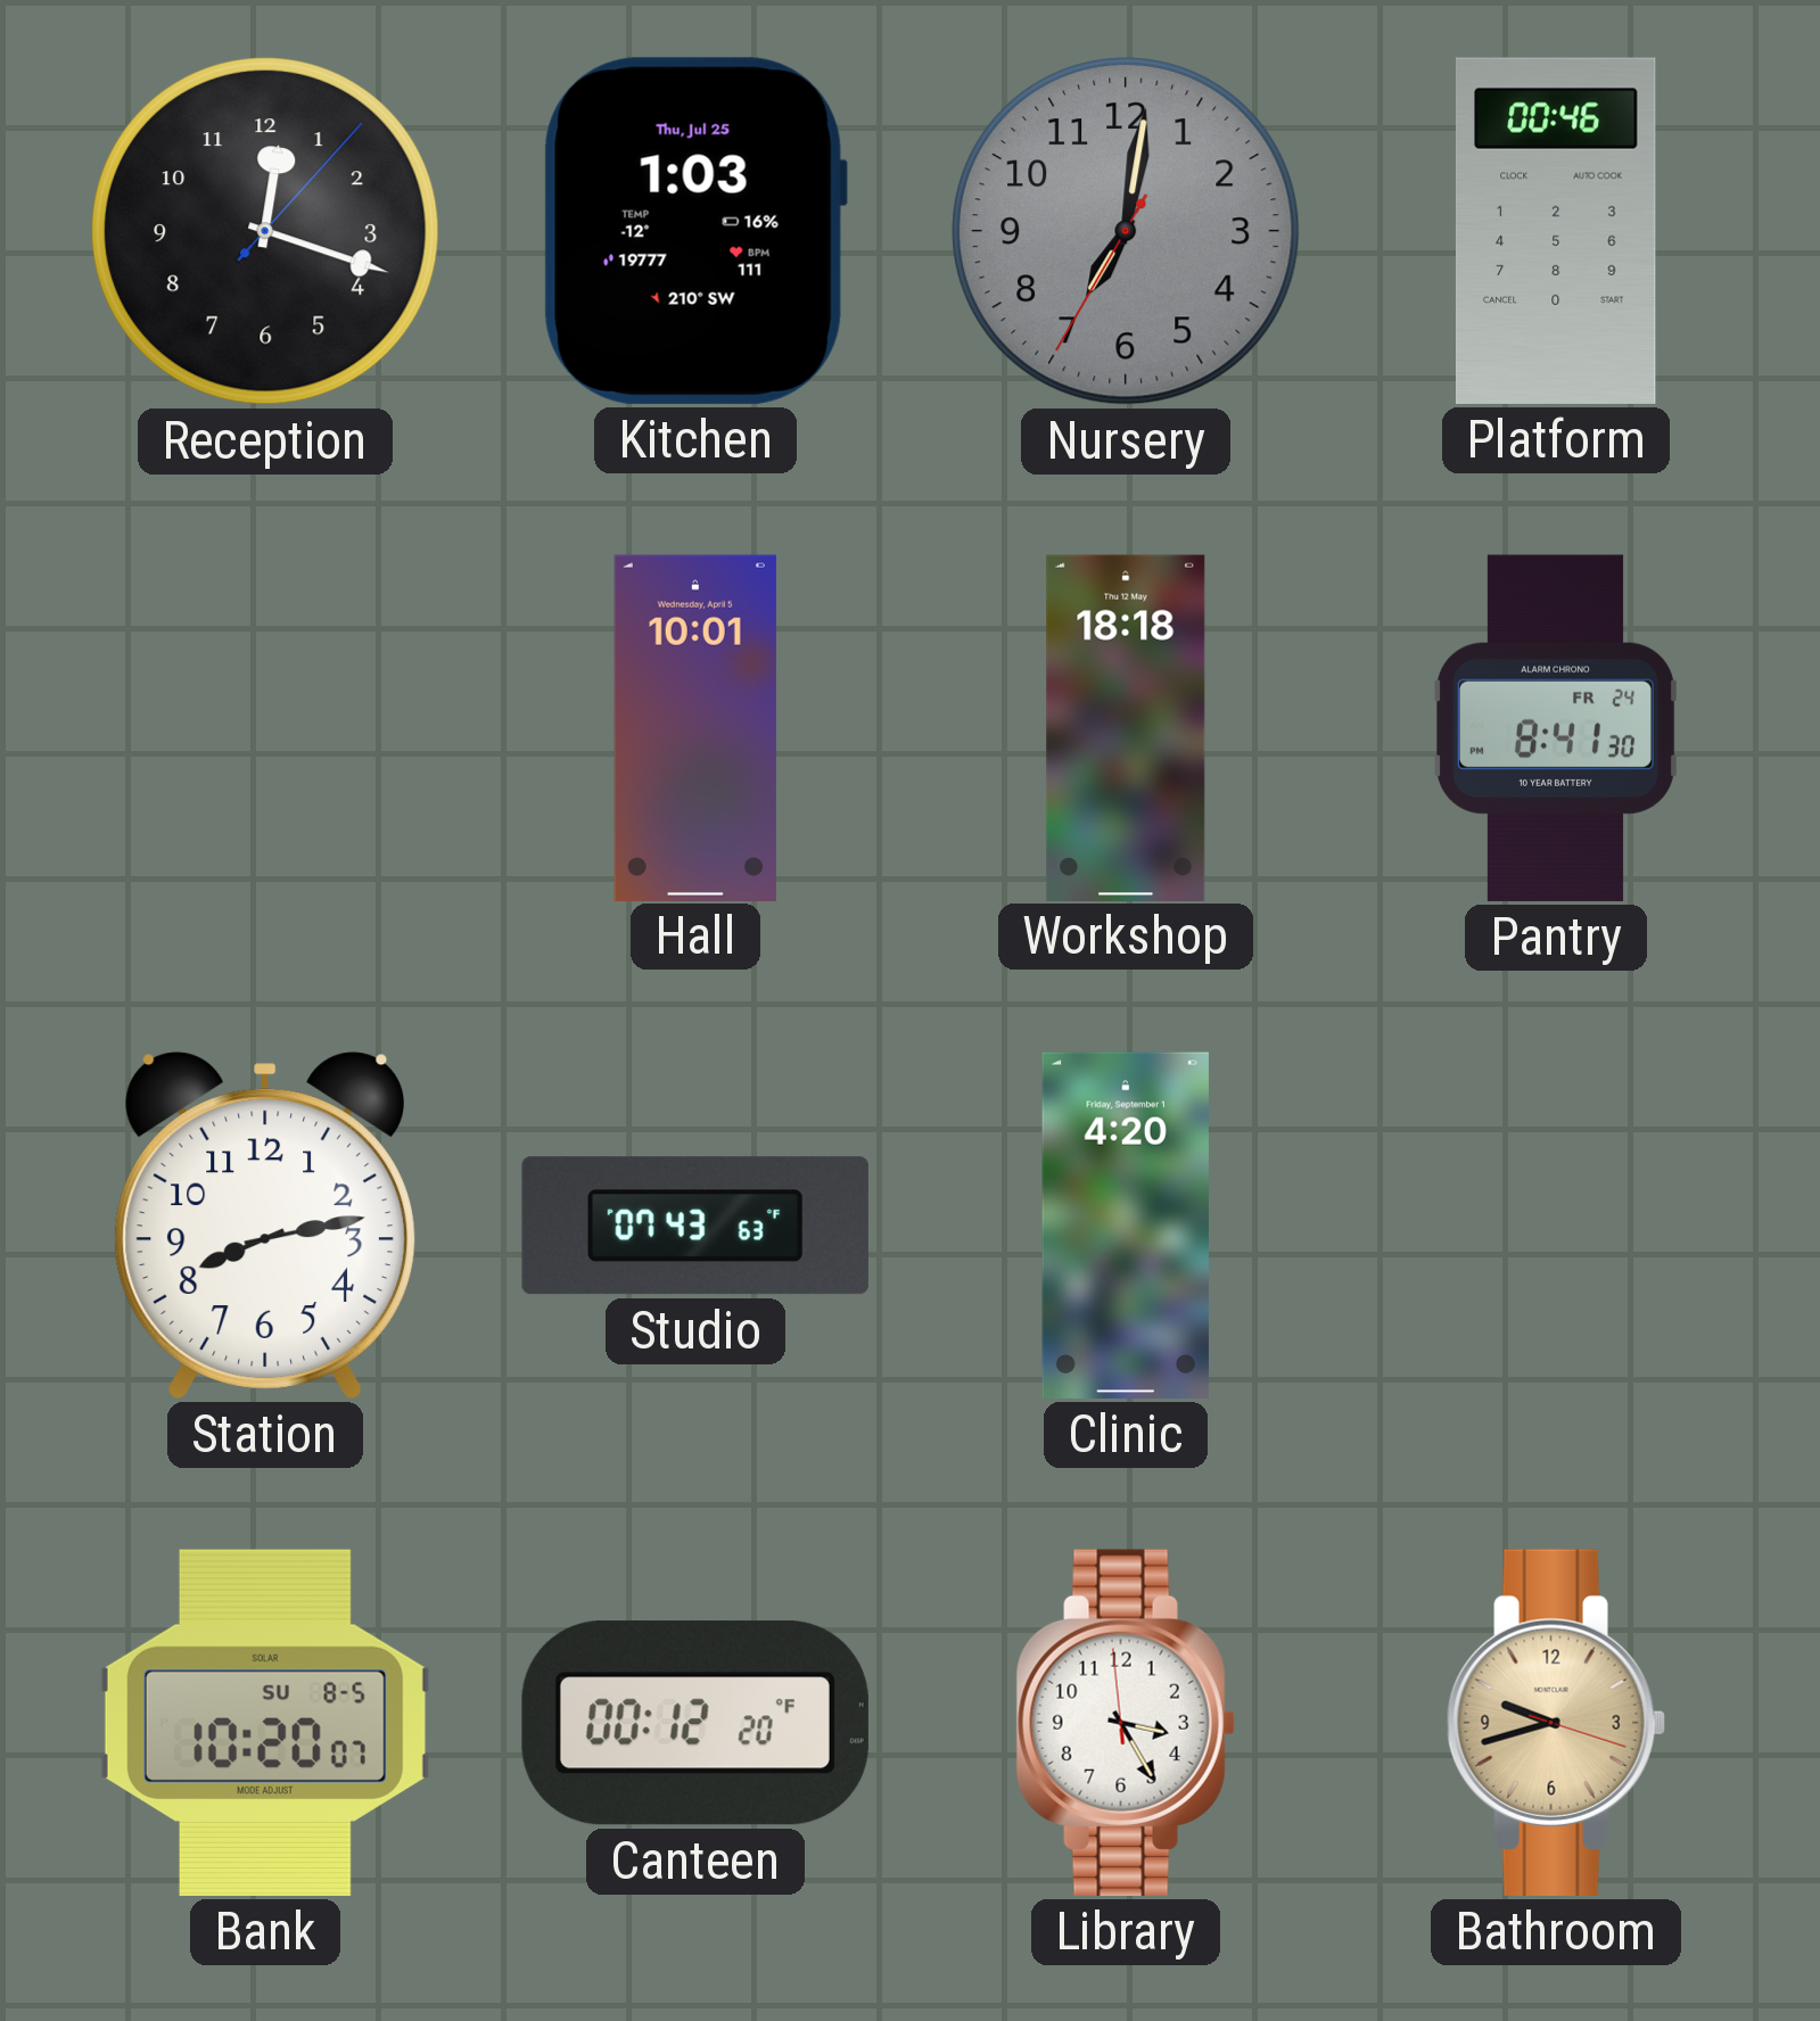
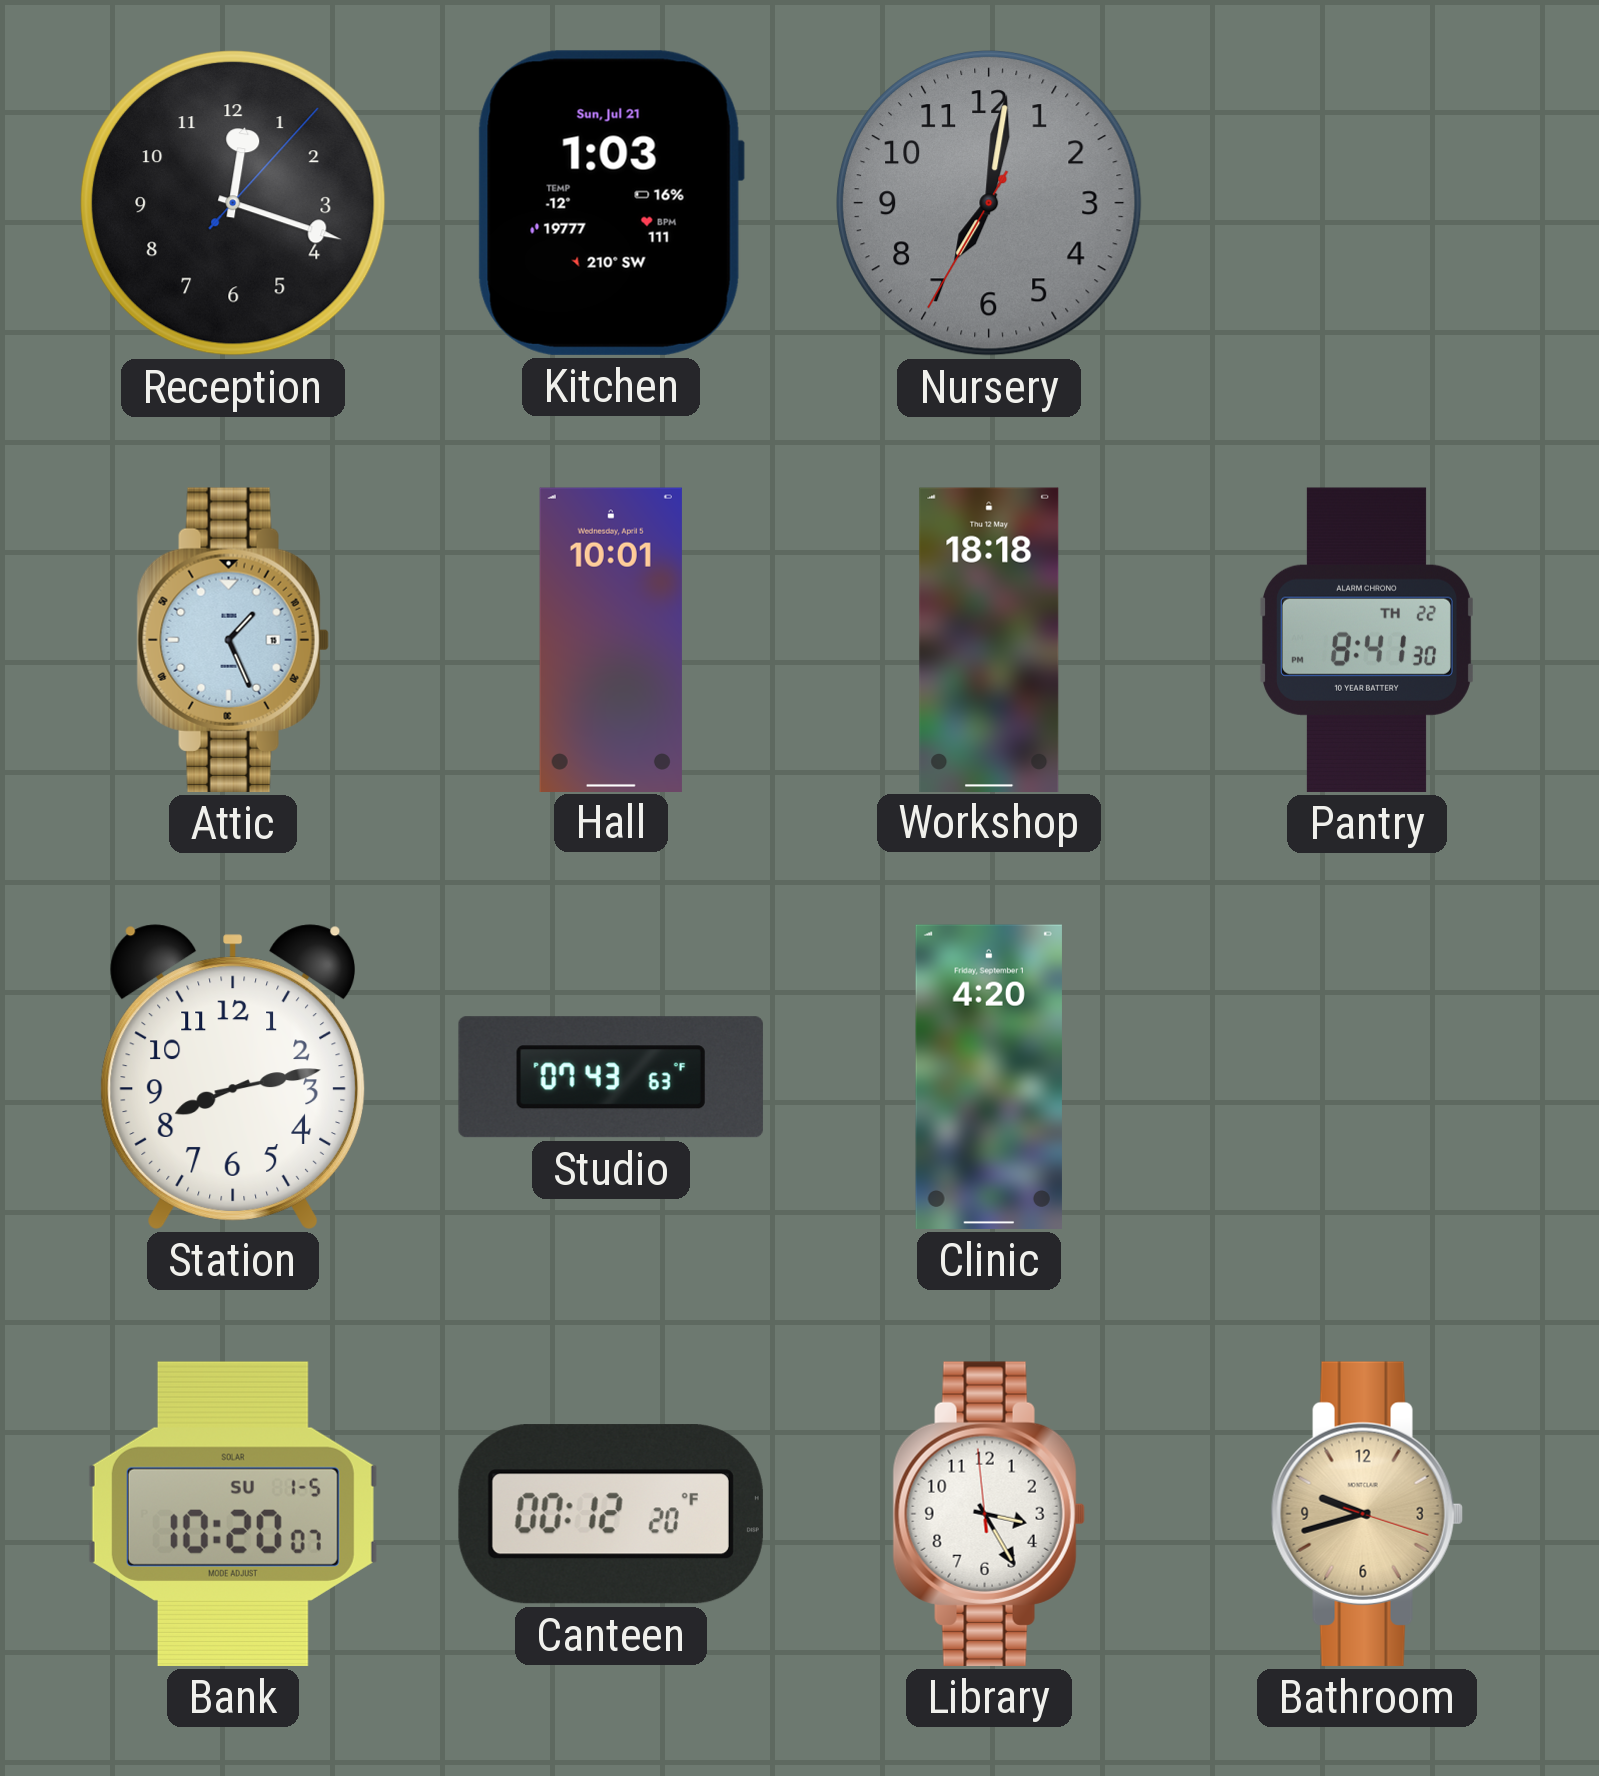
Kitchen date: Thu, Jul 25 -> Sun, Jul 21 (611, 203)
Platform: 00:46 -> none (1556, 231)
Attic: none -> 1:26 (233, 640)
Pantry date: FR 24 -> TH 22 (1368, 640)
Bank date: SU 8-5 -> SU 1-5 (233, 1514)
